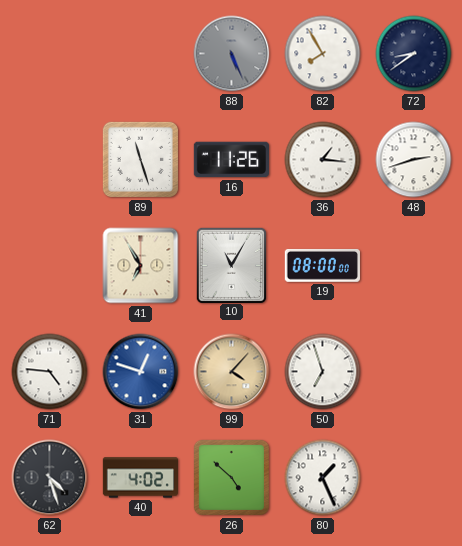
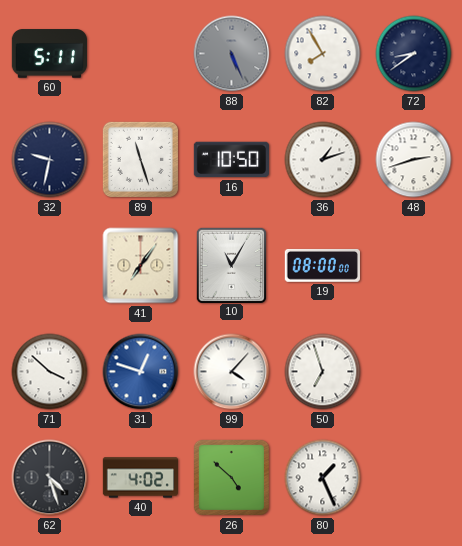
60: none -> 5:11 (49, 54)
32: none -> 9:32 (50, 160)
16: 11:26 -> 10:50 (231, 160)
36: 1:16 -> 1:12 (323, 160)
41: 6:55 -> 7:06 (141, 266)
71: 4:46 -> 3:52 (50, 372)
99 dial: champagne -> white (232, 372)
